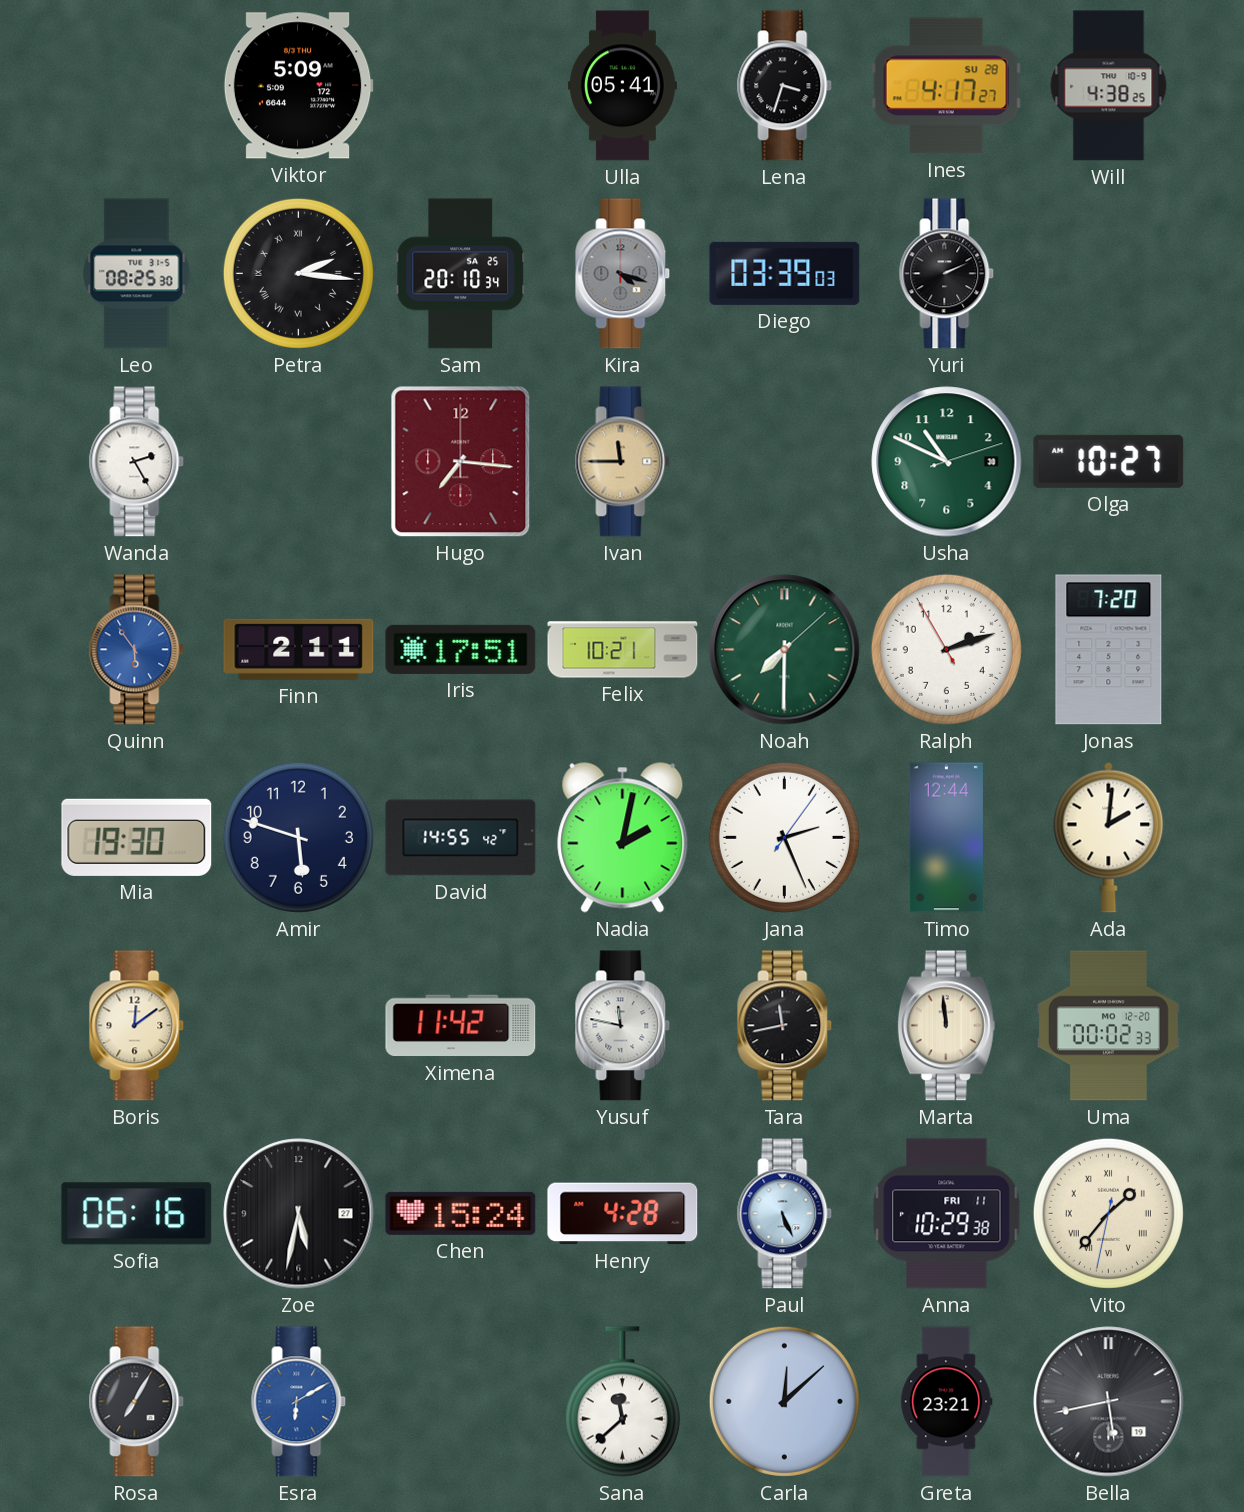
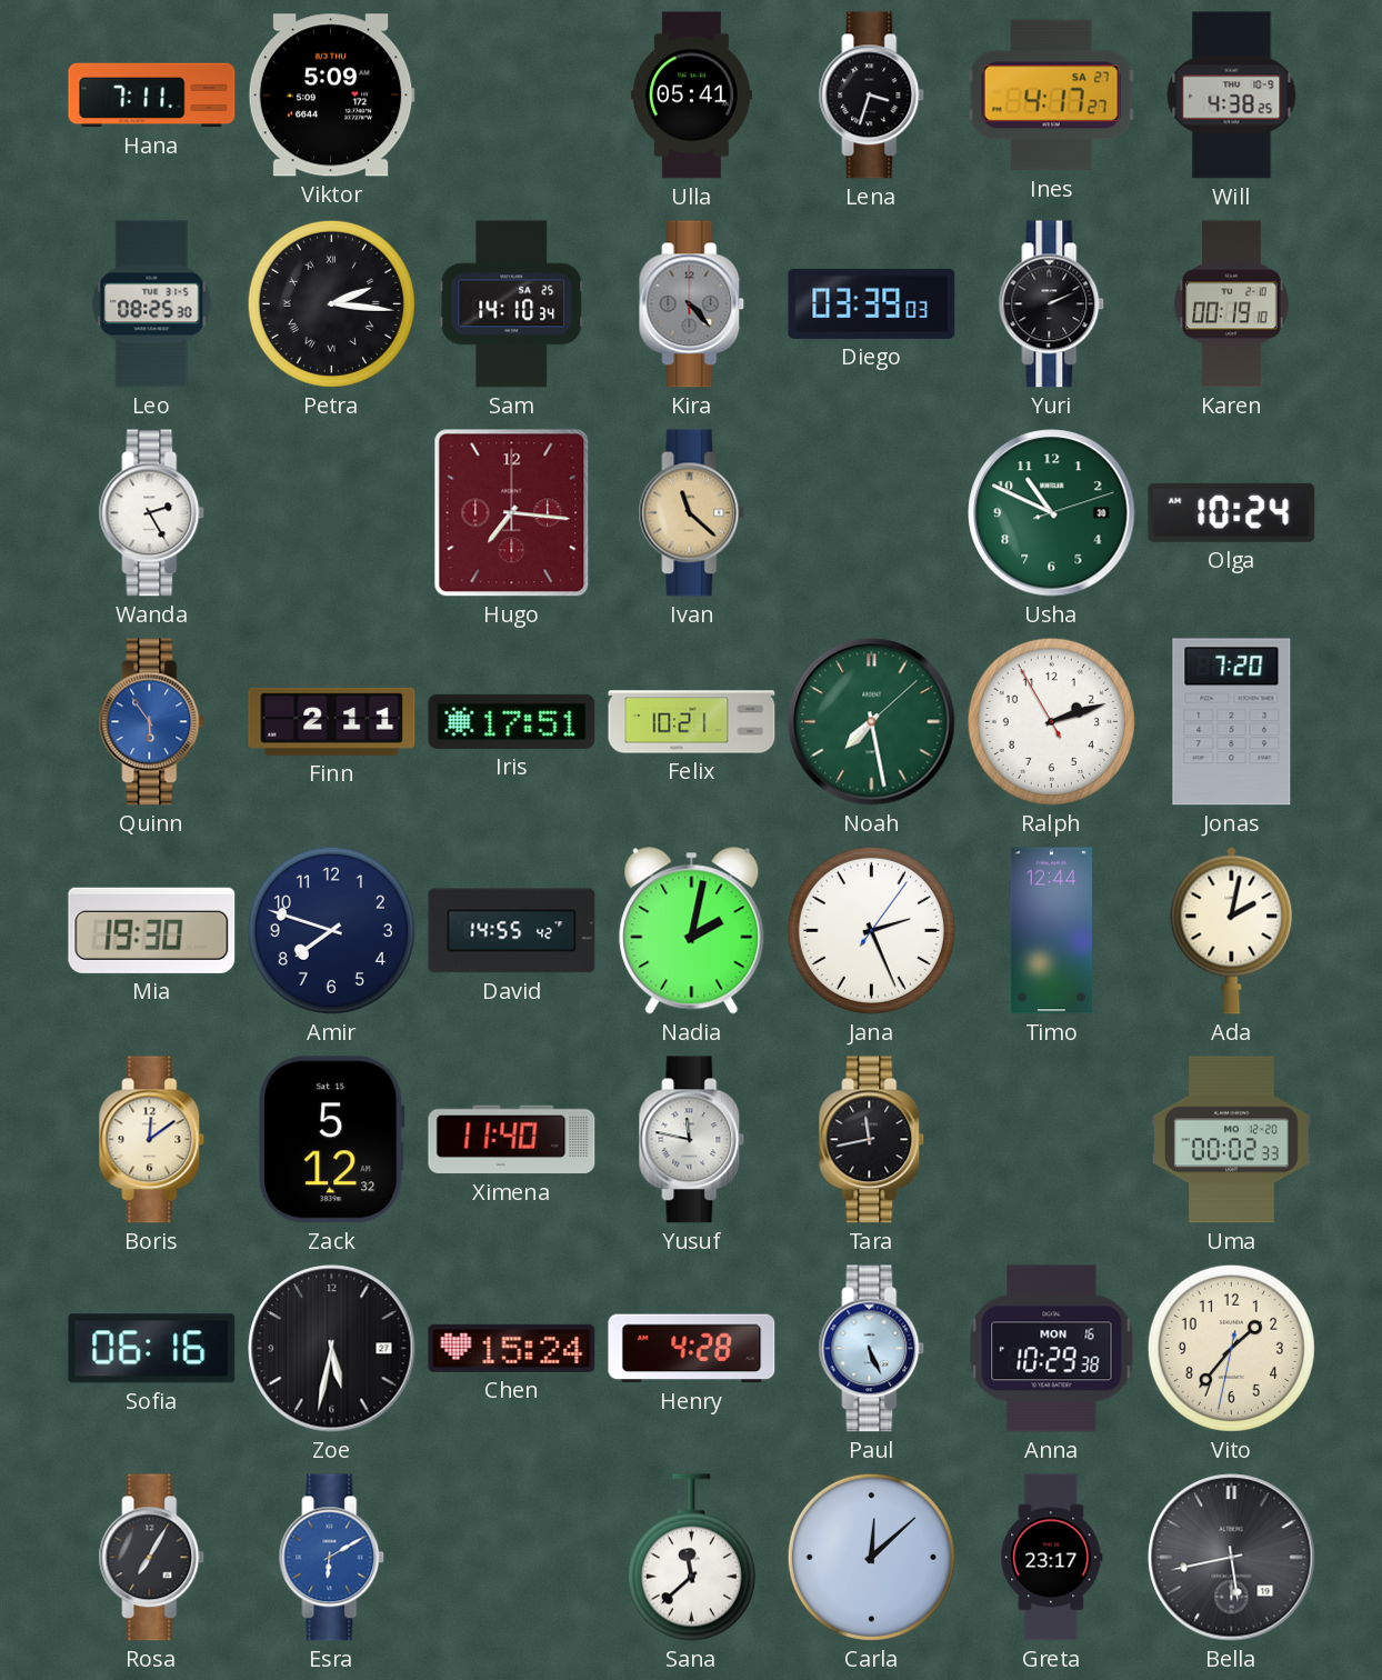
Hana: none -> 7:11 (152, 96)
Ines date: SU 28 -> SA 27 (1051, 96)
Sam: 20:10 -> 14:10 (512, 304)
Kira: 4:18 -> 4:23 (692, 304)
Karen: none -> 00:19 (1231, 304)
Ivan: 11:45 -> 11:22 (692, 513)
Olga: 10:27 -> 10:24 (1232, 512)
Noah: 7:30 -> 7:28 (872, 722)
Amir: 5:48 -> 7:48 (331, 930)
Ada: 2:01 -> 2:02 (1232, 930)
Zack: none -> 5:12 (332, 1140)
Ximena: 11:42 -> 11:40 (512, 1140)
Marta: 11:59 -> none (946, 1026)
Anna date: FRI 11 -> MON 16 (1052, 1349)
Vito numerals: Roman -> Arabic (1231, 1348)
Greta: 23:21 -> 23:17 (1052, 1558)
